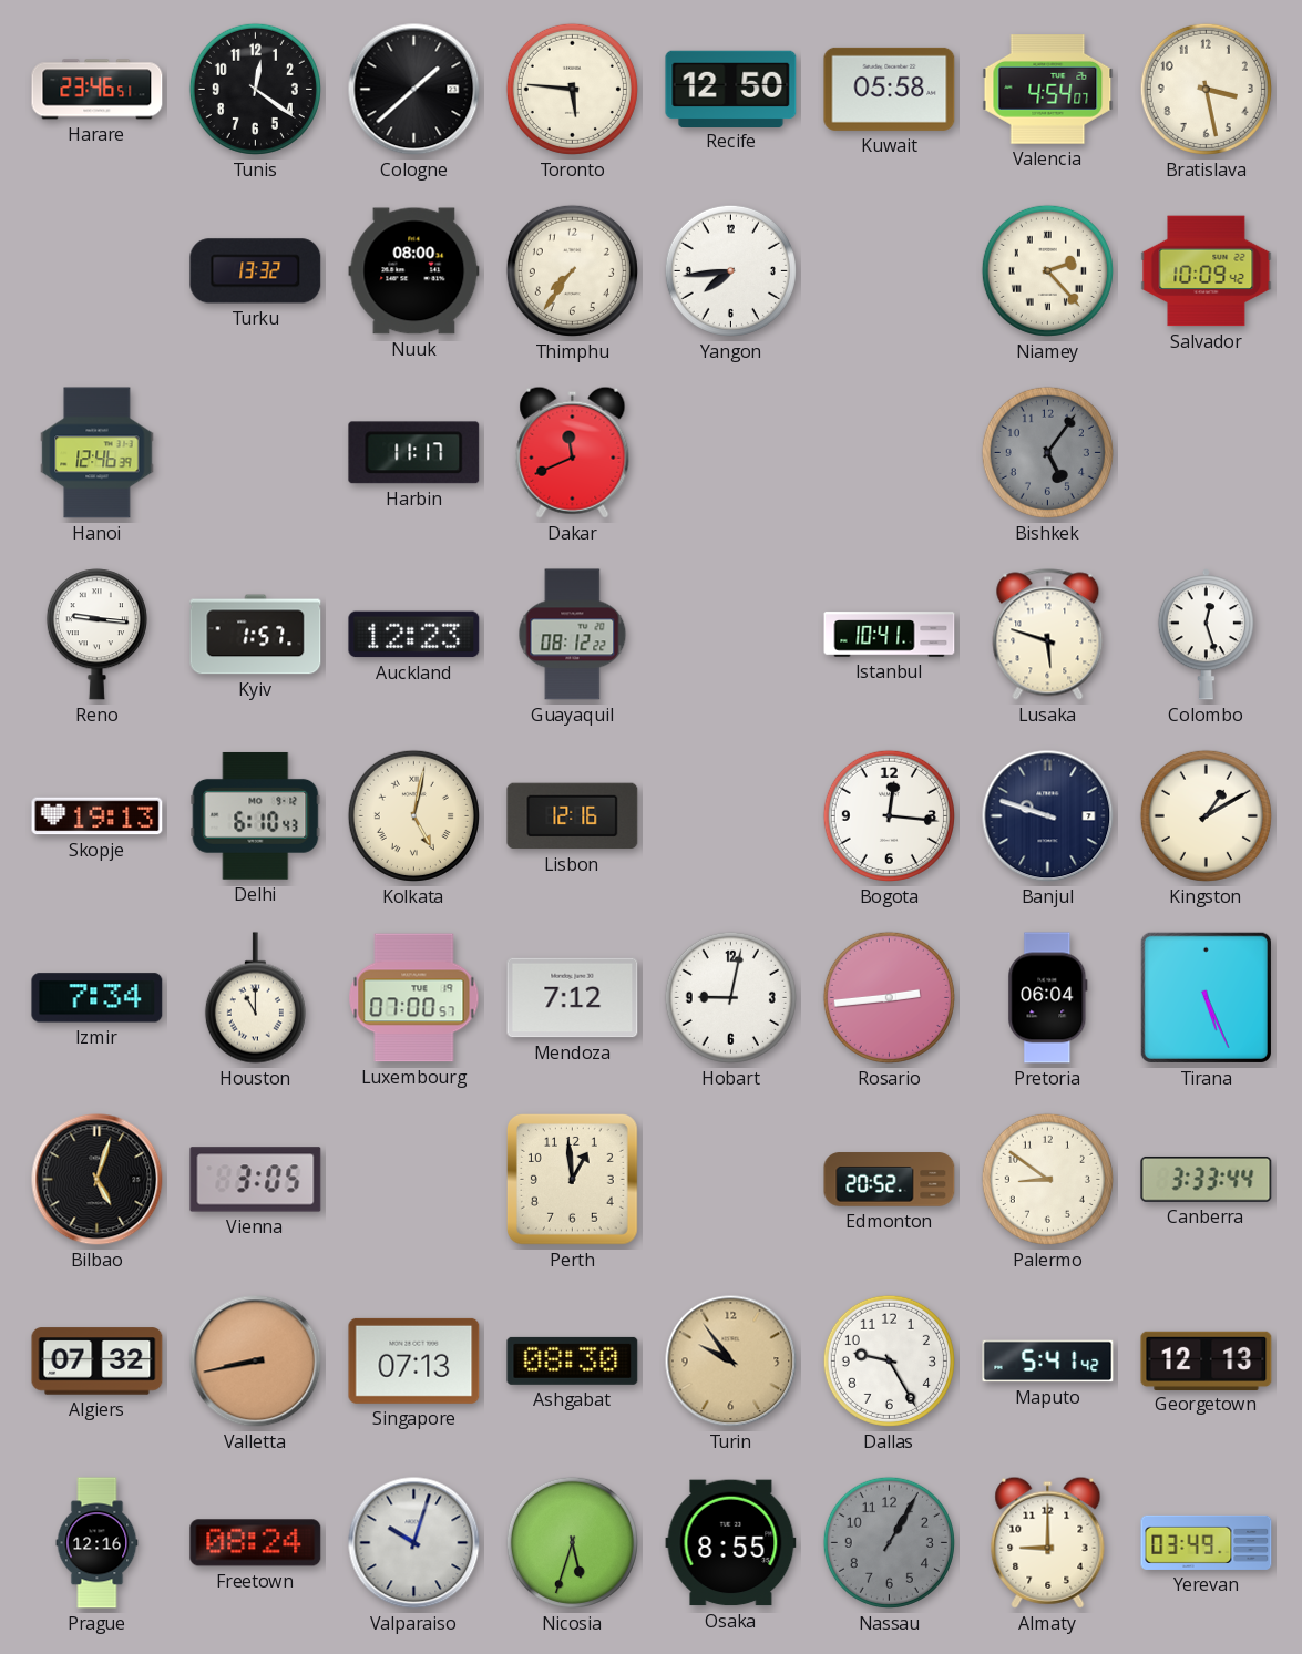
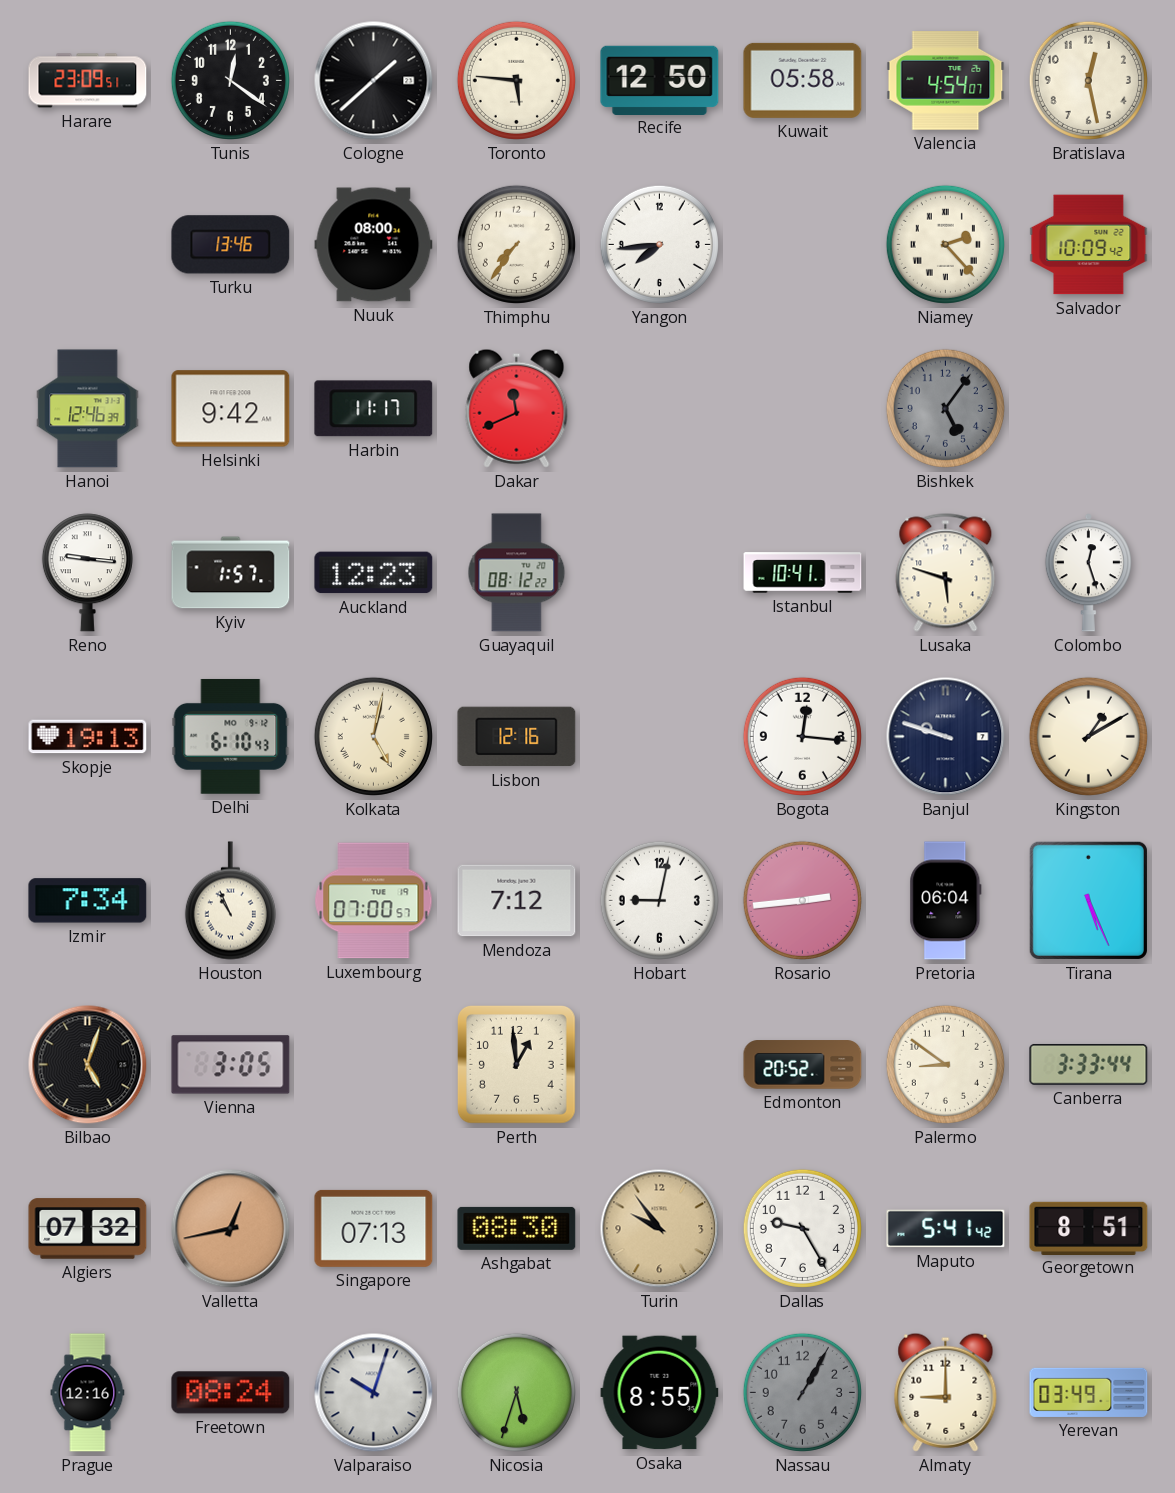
Harare: 23:46 -> 23:09 (88, 81)
Bratislava: 3:28 -> 12:28 (1088, 80)
Turku: 13:32 -> 13:46 (231, 245)
Helsinki: none -> 9:42 (231, 409)
Houston: 11:00 -> 10:56 (230, 901)
Valletta: 8:43 -> 12:43 (231, 1229)
Georgetown: 12:13 -> 8:51 (1089, 1228)
